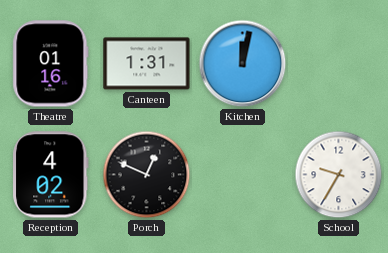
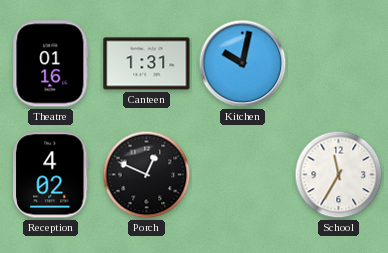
Kitchen: 12:02 -> 10:02 (243, 64)
School: 9:35 -> 11:35 (339, 175)
